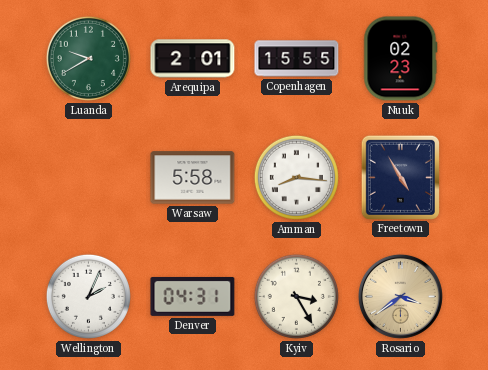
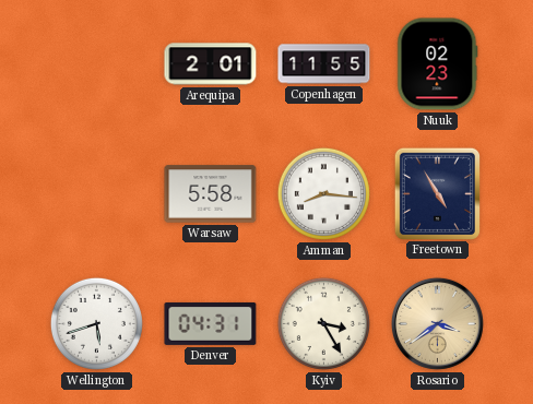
Luanda: 9:40 -> none (88, 58)
Copenhagen: 15:55 -> 11:55 (324, 64)
Wellington: 2:04 -> 5:42 (96, 323)
